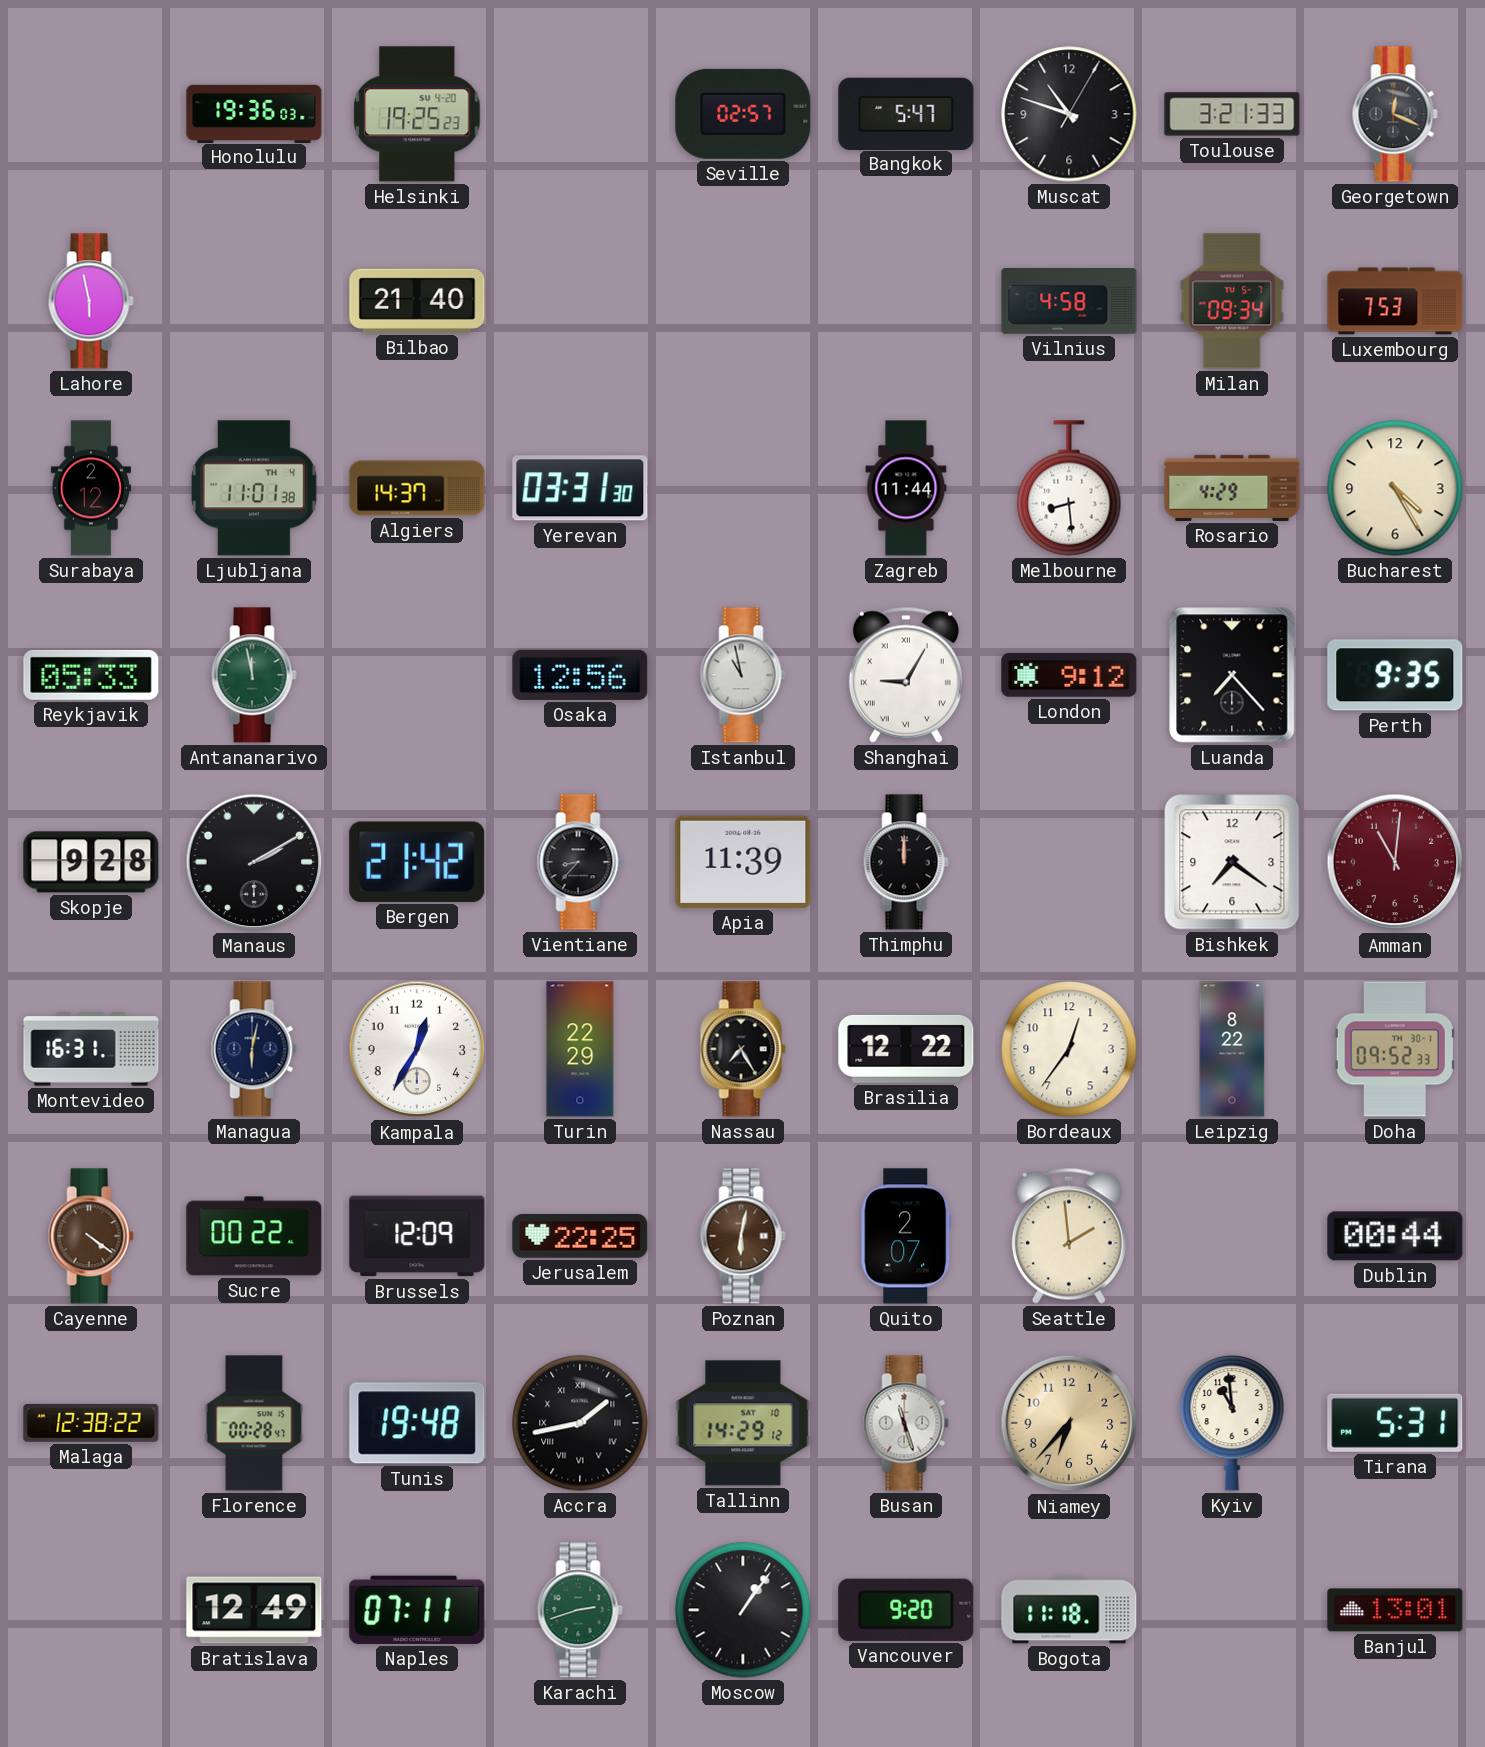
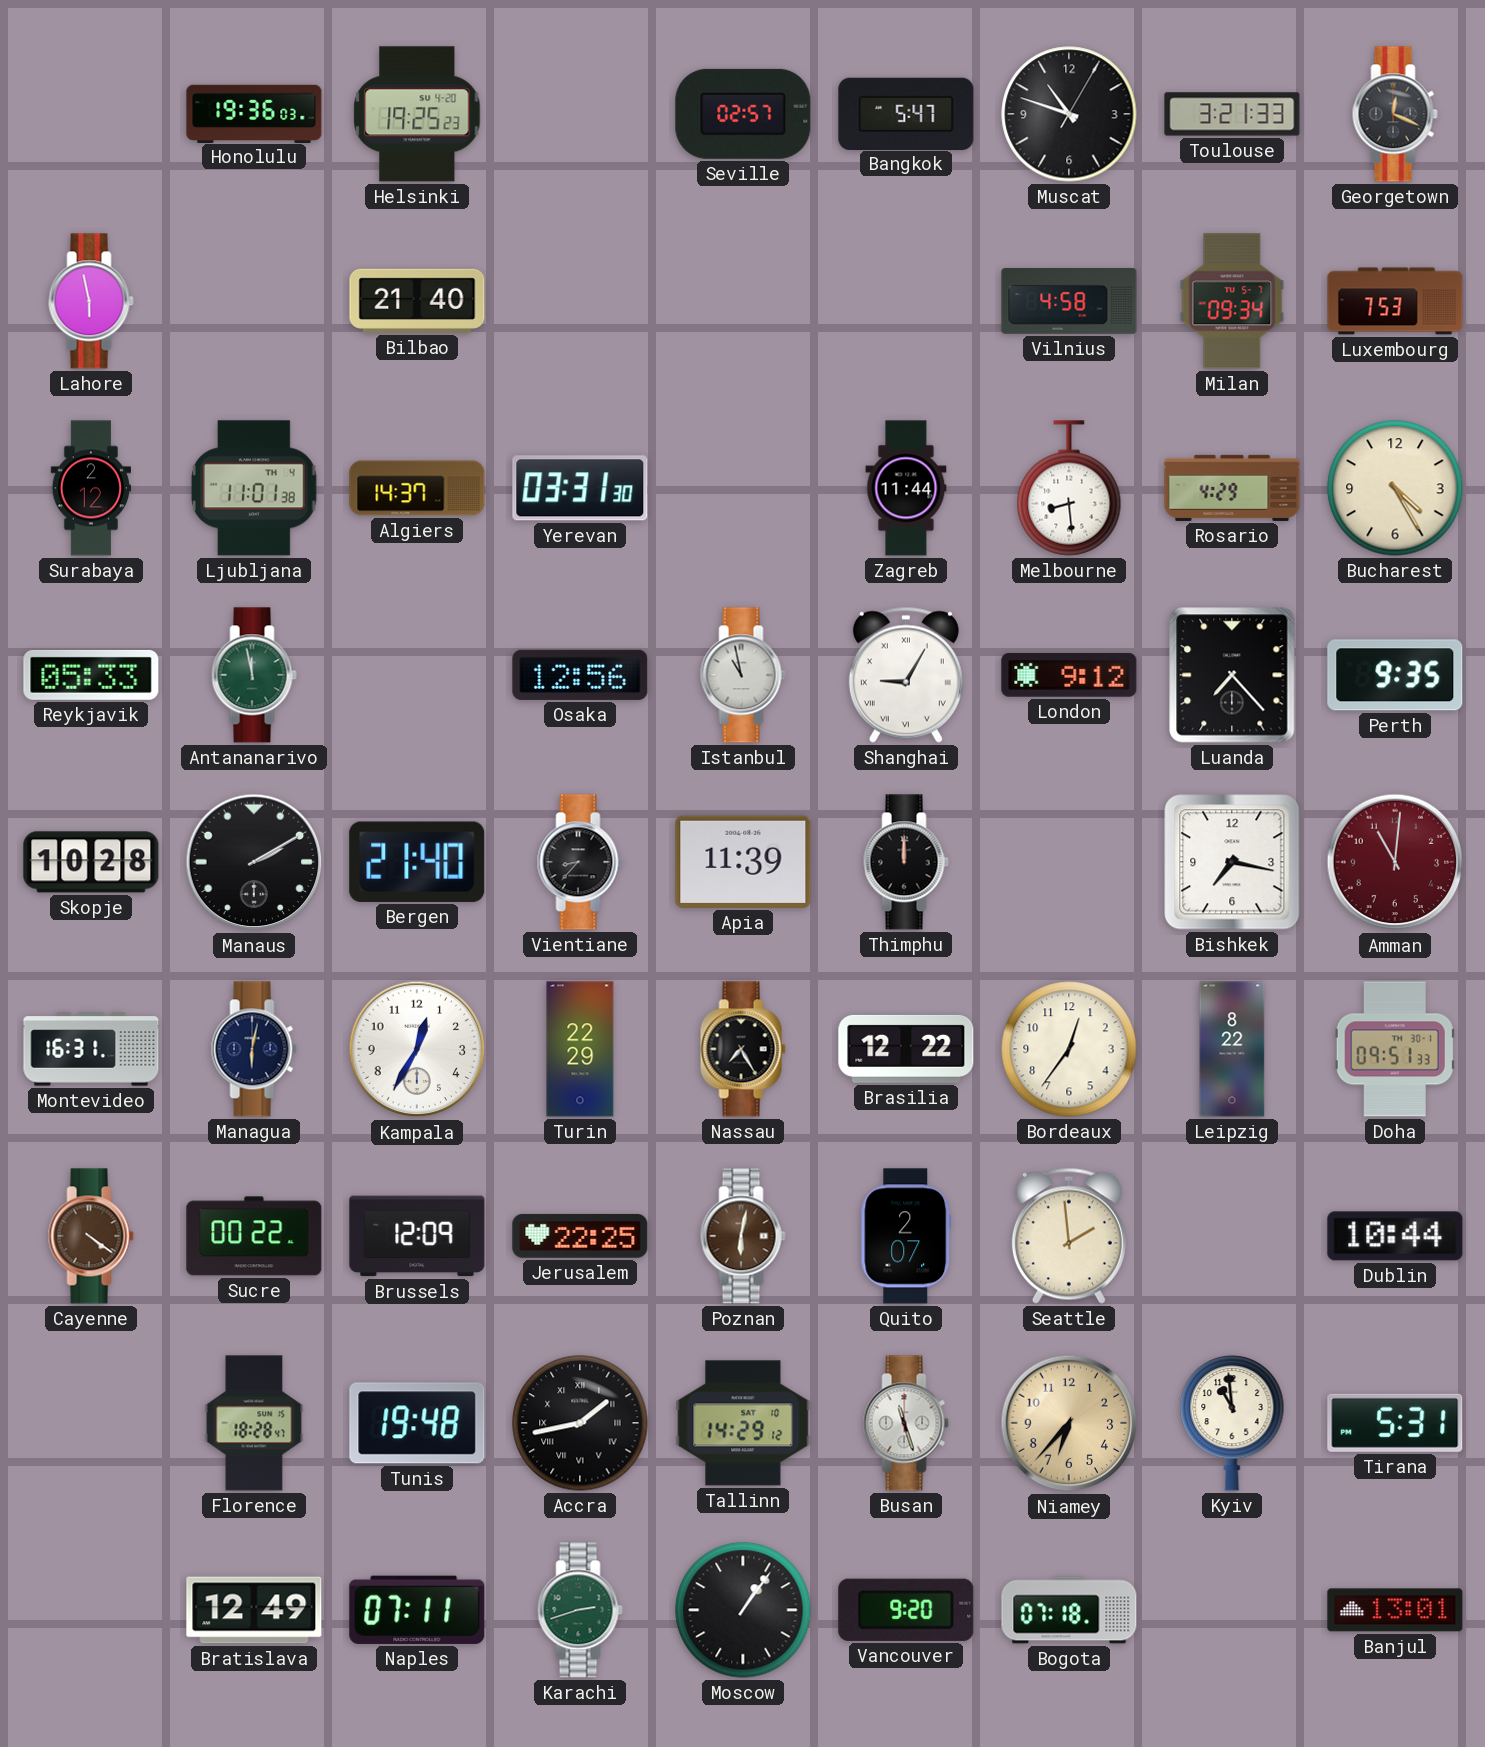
Skopje: 9:28 -> 10:28 (91, 862)
Bergen: 21:42 -> 21:40 (417, 862)
Bishkek: 7:21 -> 7:17 (1232, 862)
Doha: 09:52 -> 09:51 (1395, 1049)
Dublin: 00:44 -> 10:44 (1395, 1236)
Malaga: 12:38 -> none (91, 1423)
Florence: 00:28 -> 18:28 (254, 1423)
Bogota: 11:18 -> 07:18 (1069, 1610)
